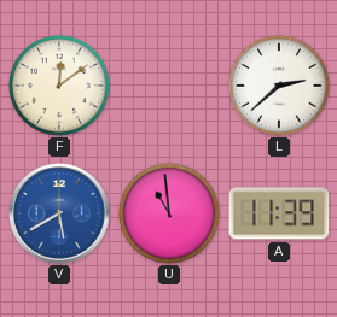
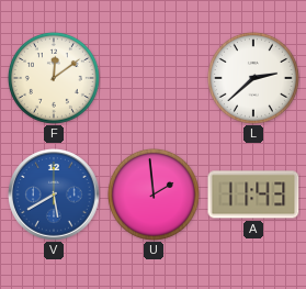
U: 10:59 -> 1:59 (154, 194)
A: 11:39 -> 11:43 (253, 194)
